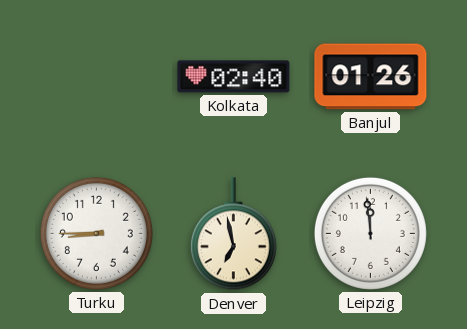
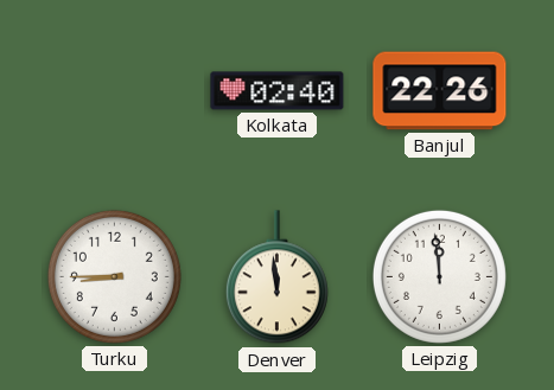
Banjul: 01:26 -> 22:26 (440, 91)
Denver: 6:58 -> 11:59 (276, 277)
